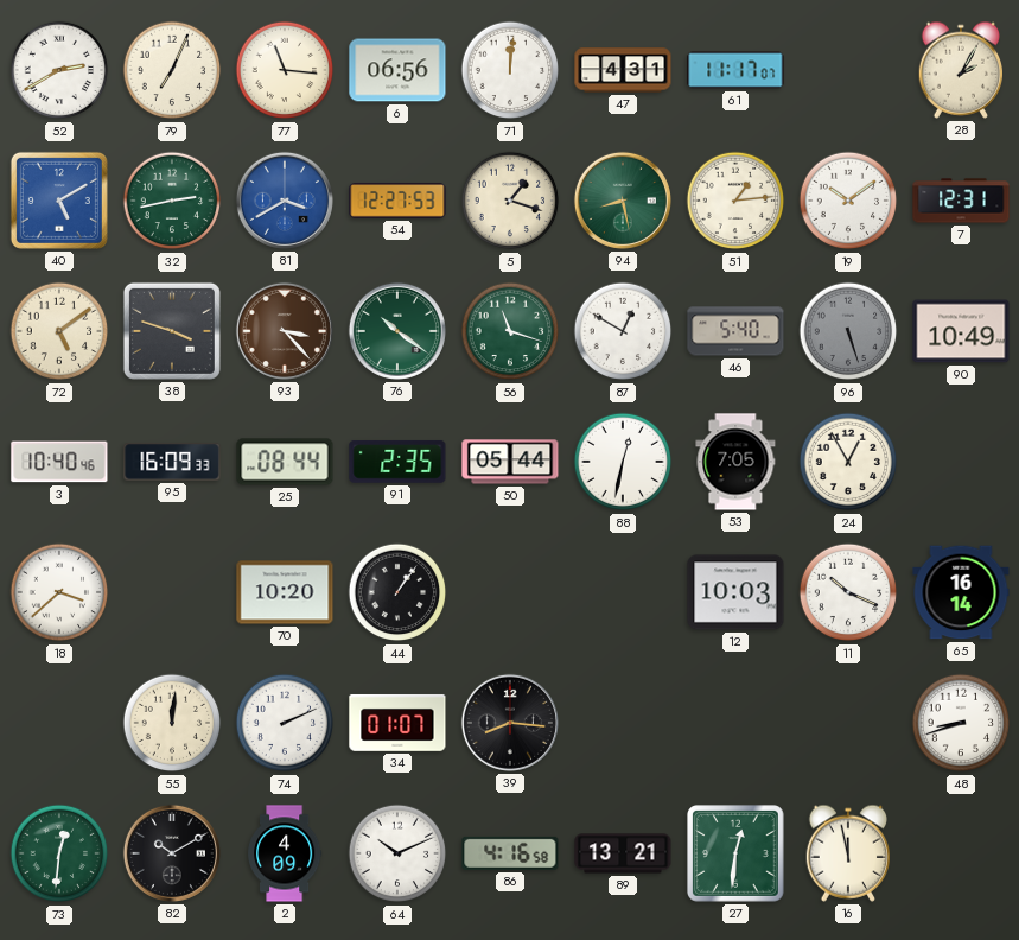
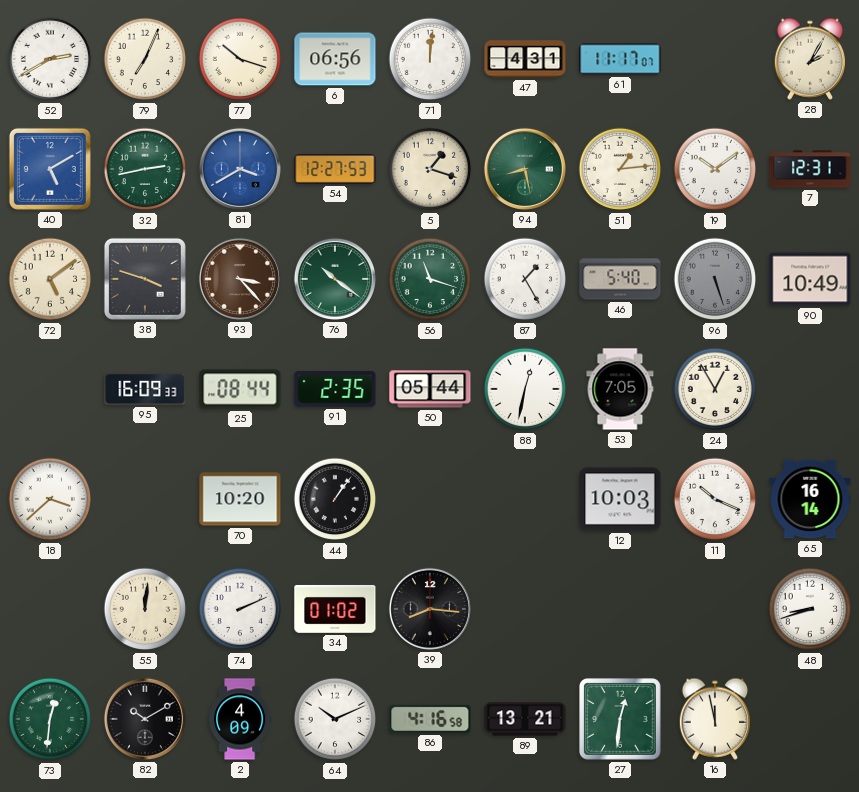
77: 11:16 -> 10:18 (240, 59)
87: 12:50 -> 1:25 (525, 279)
3: 10:40 -> none (59, 462)
34: 01:07 -> 01:02 (335, 609)
